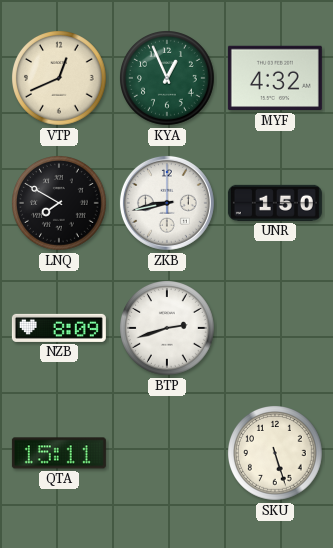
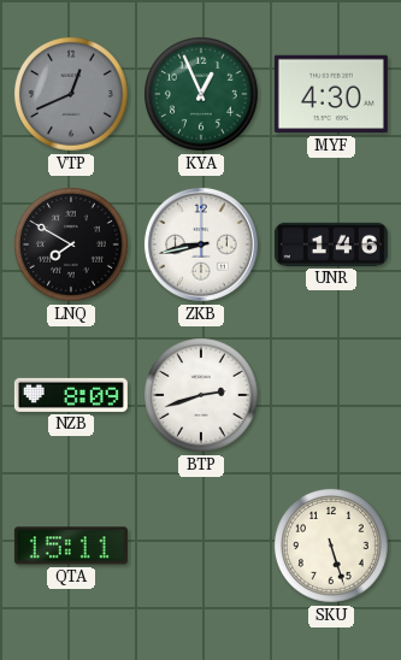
VTP dial: cream -> grey (72, 95)
MYF: 4:32 -> 4:30 (331, 94)
UNR: 1:50 -> 1:46 (331, 244)
